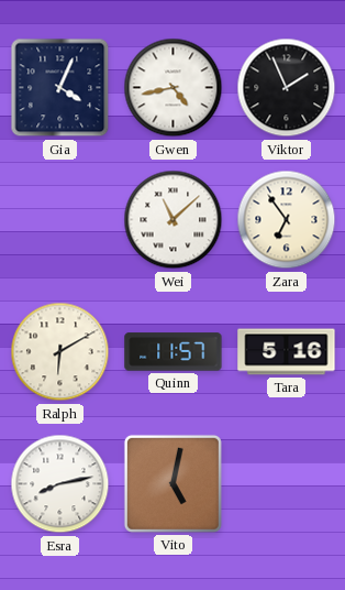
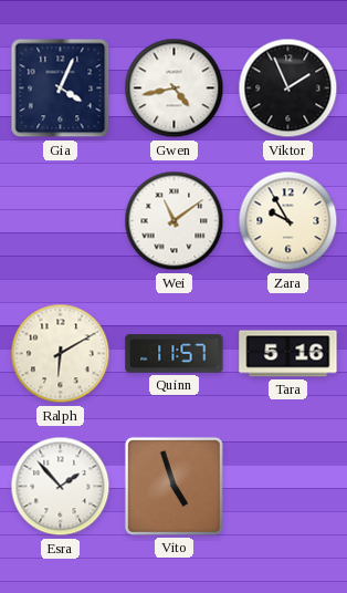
Wei: 11:08 -> 11:09 (175, 221)
Zara: 6:54 -> 9:55 (288, 221)
Esra: 8:13 -> 1:53 (61, 487)
Vito: 5:02 -> 4:57 (173, 486)
